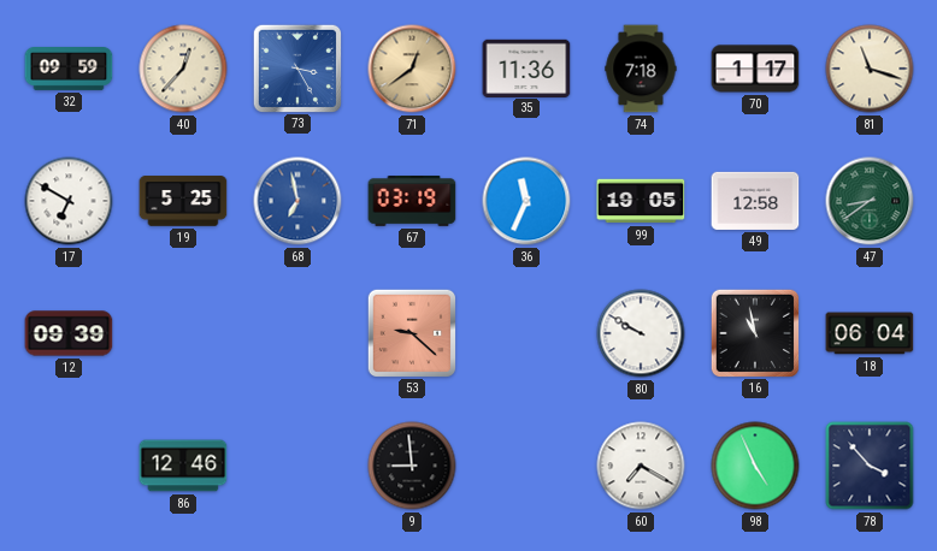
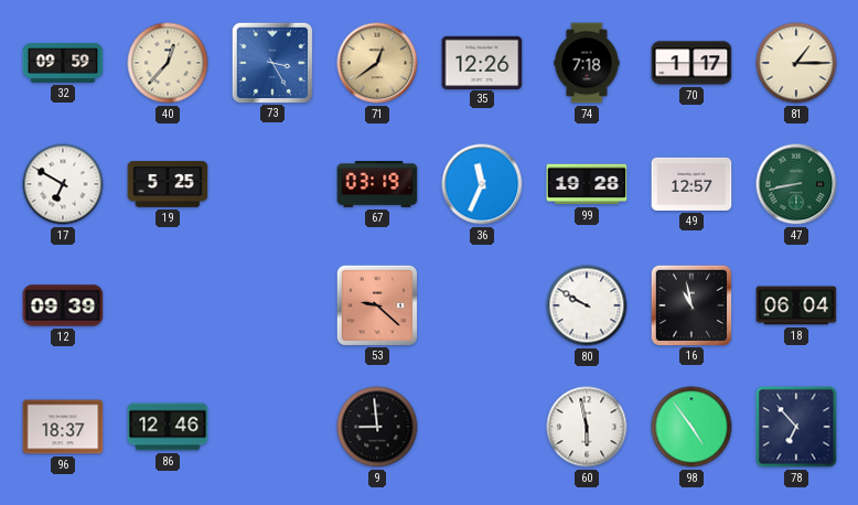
35: 11:36 -> 12:26 (482, 62)
81: 11:18 -> 1:15 (796, 63)
68: 6:58 -> none (297, 201)
99: 19:05 -> 19:28 (587, 184)
49: 12:58 -> 12:57 (691, 184)
47: 8:39 -> 8:43 (796, 184)
96: none -> 18:37 (63, 427)
60: 7:20 -> 5:58 (587, 427)
98: 4:56 -> 4:54 (691, 427)
78: 3:53 -> 6:53 (796, 427)
